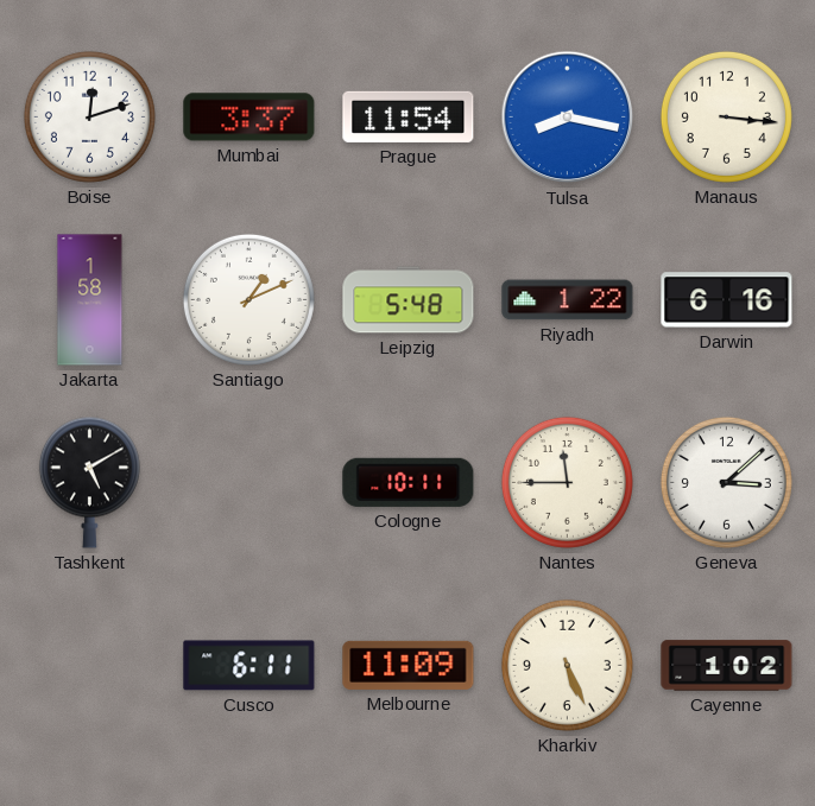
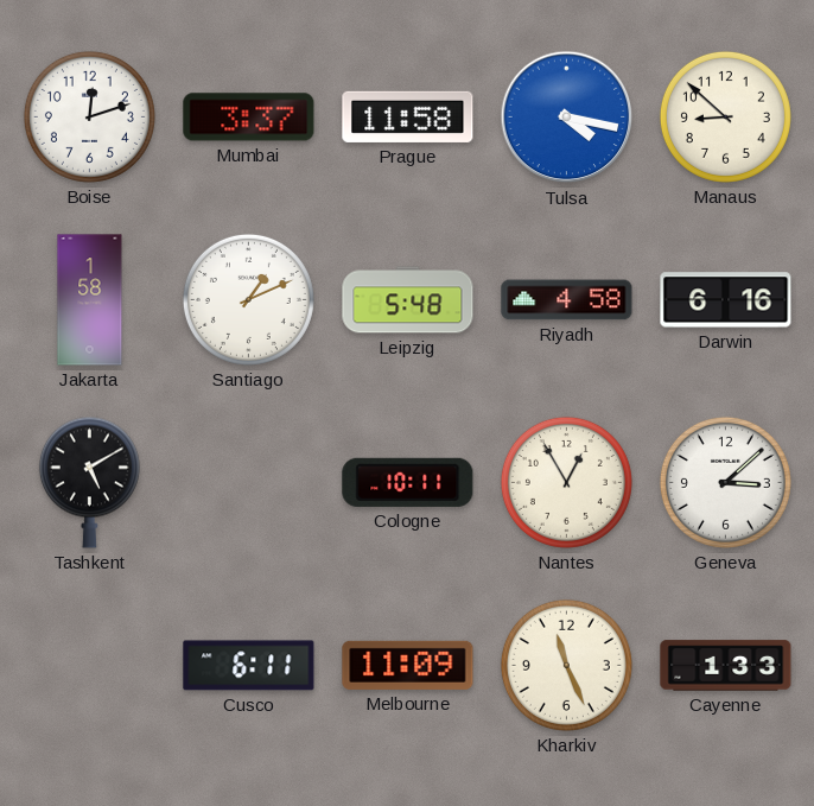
Prague: 11:54 -> 11:58 (408, 116)
Tulsa: 8:17 -> 4:17 (567, 118)
Manaus: 3:16 -> 8:52 (725, 116)
Riyadh: 1:22 -> 4:58 (567, 300)
Nantes: 11:45 -> 12:55 (566, 482)
Kharkiv: 5:26 -> 11:26 (566, 665)
Cayenne: 1:02 -> 1:33 (726, 666)
